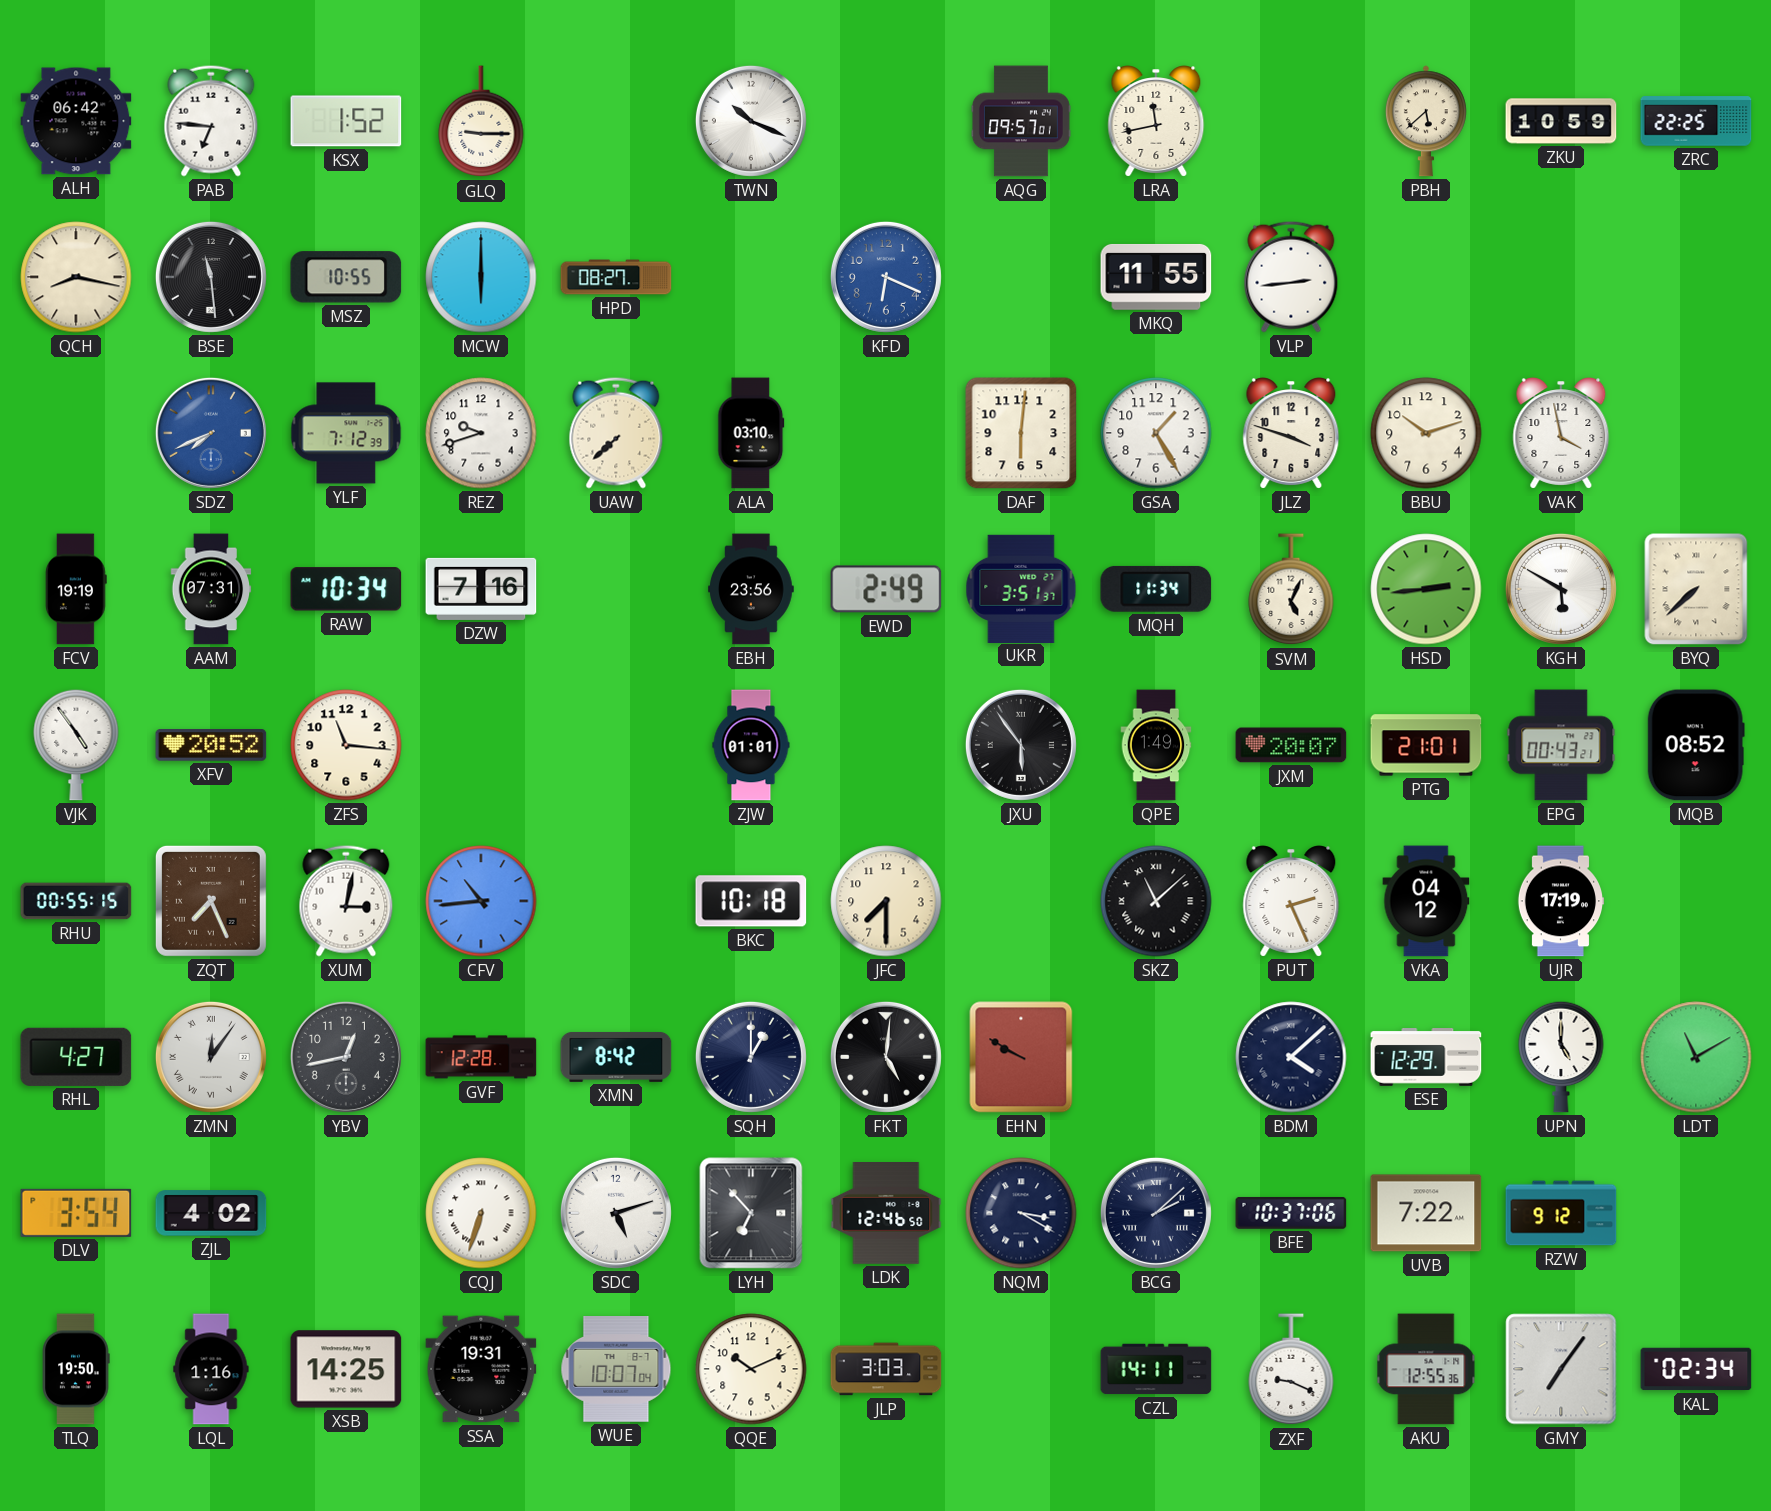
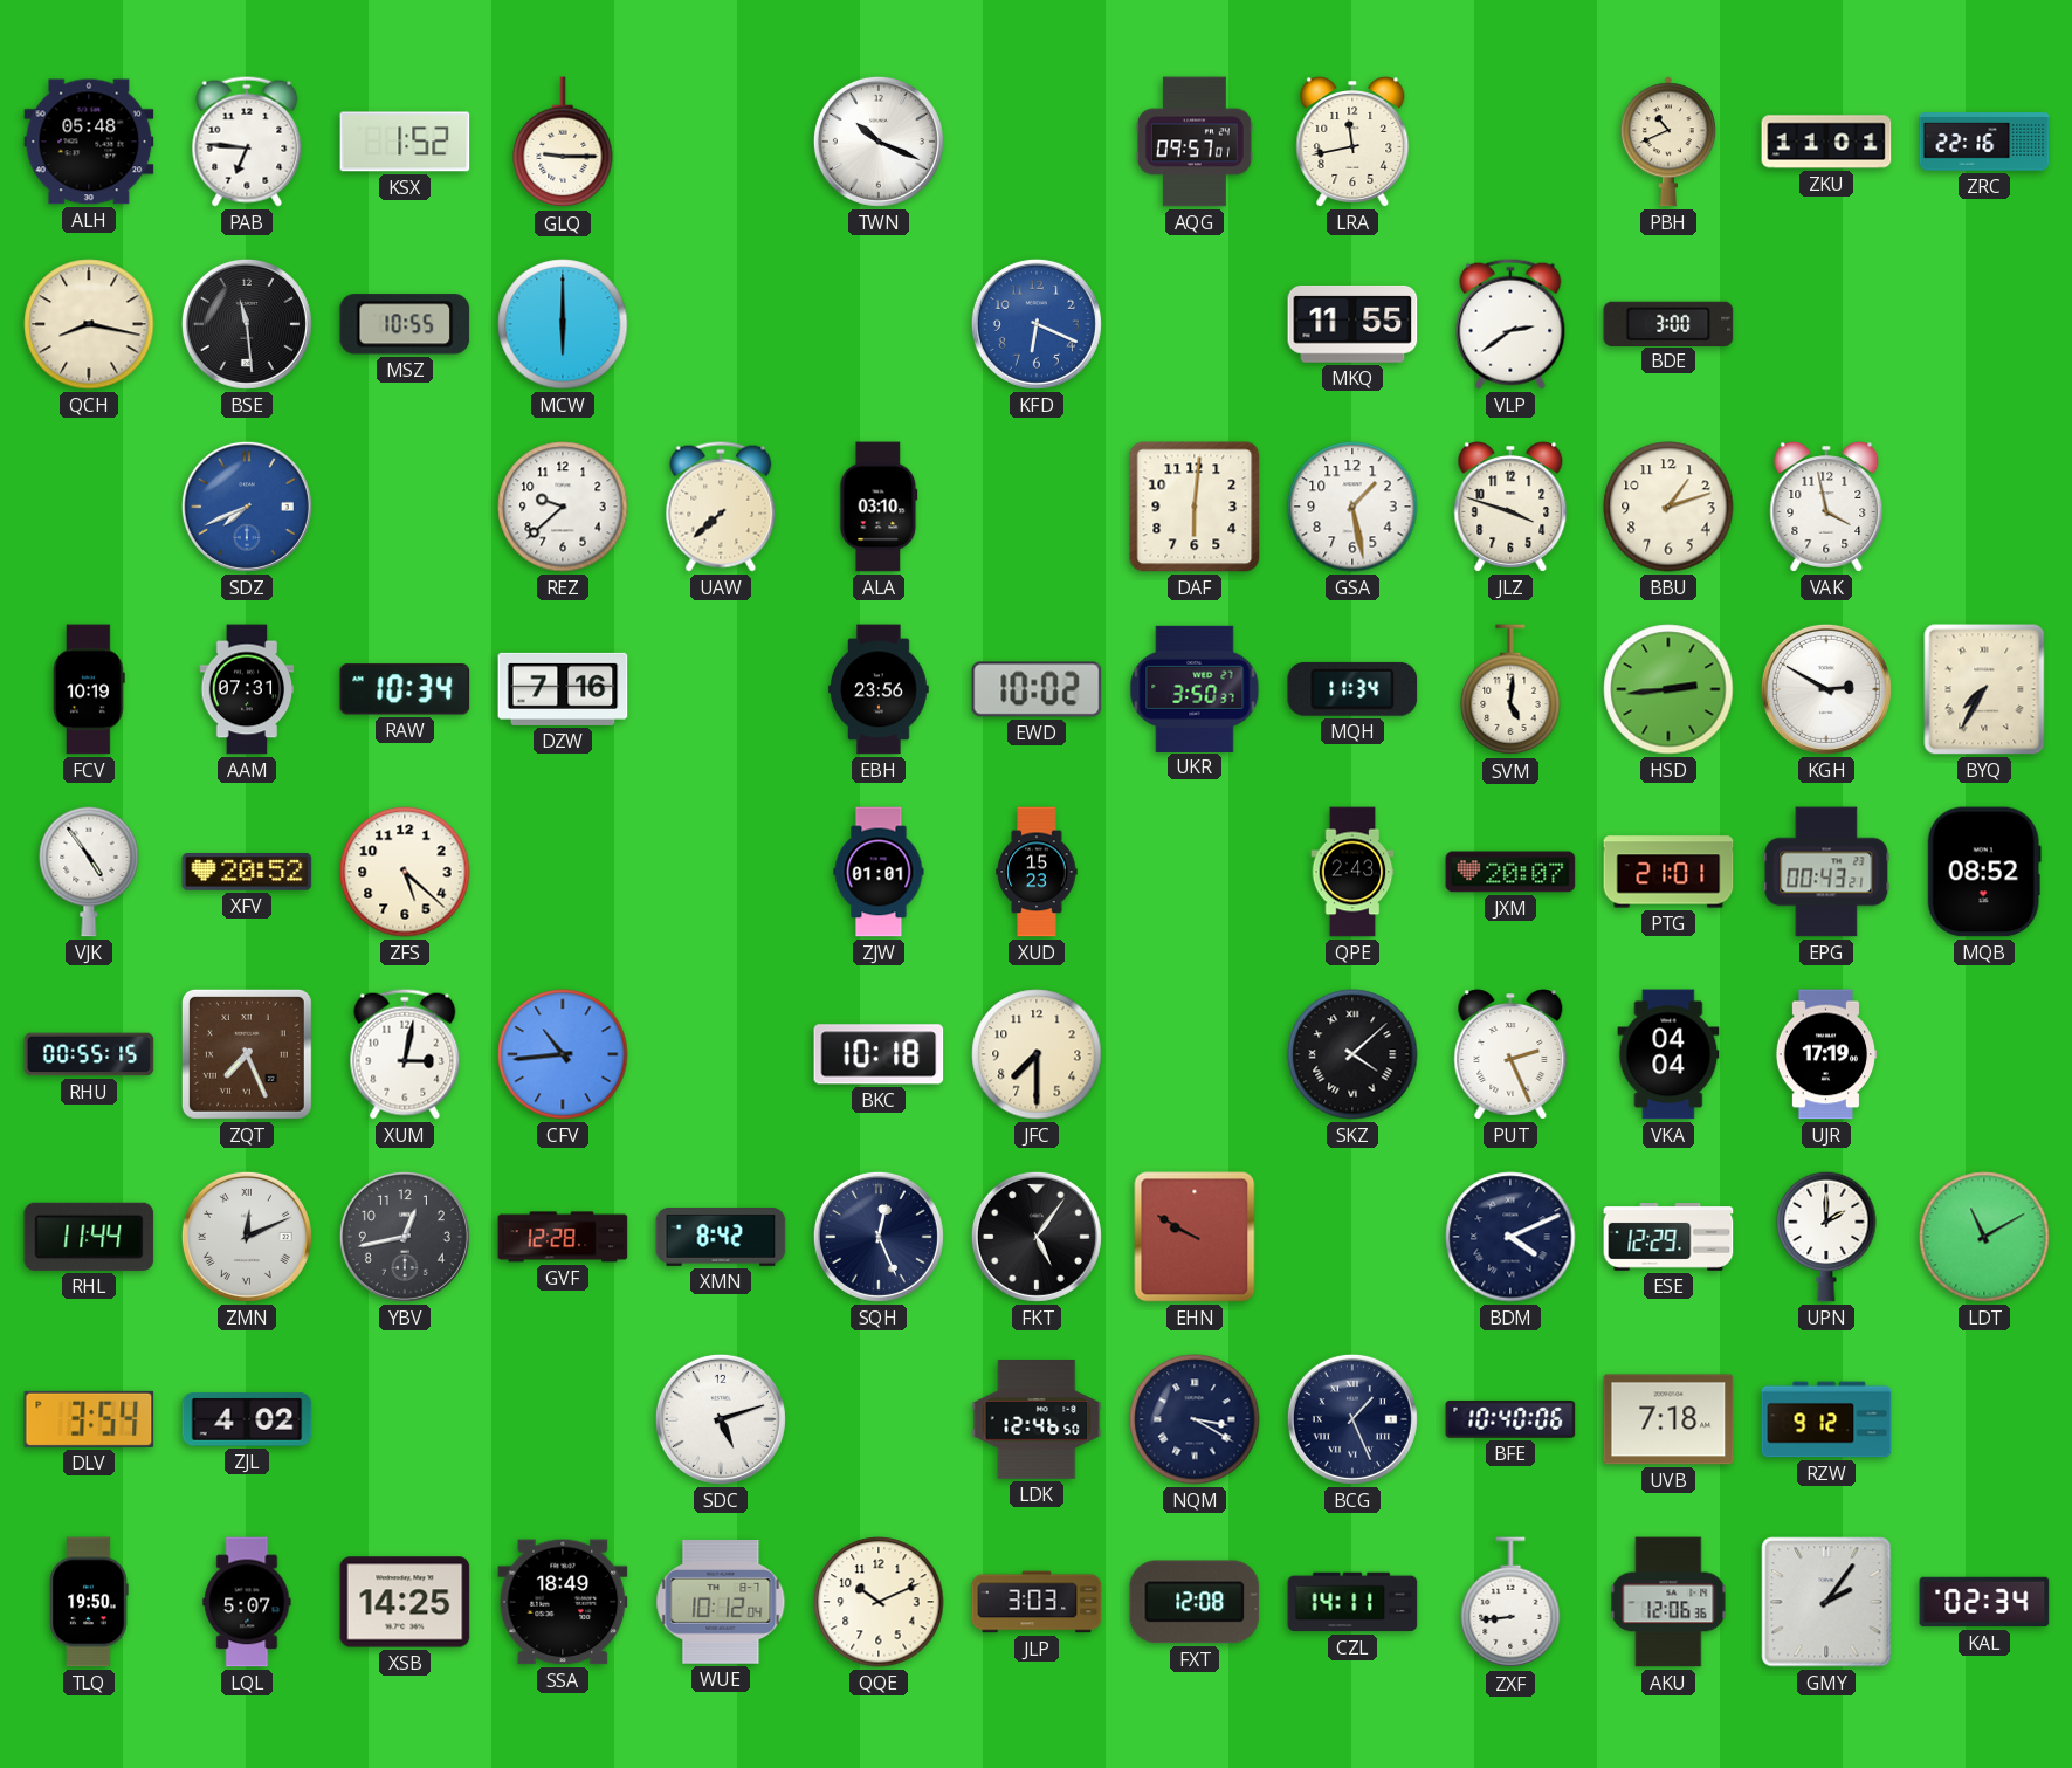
ALH: 06:42 -> 05:48 (89, 142)
PBH: 5:38 -> 10:41 (1668, 142)
ZKU: 10:59 -> 11:01 (1826, 142)
ZRC: 22:25 -> 22:16 (1984, 142)
HPD: 08:27 -> none (616, 277)
VLP: 2:44 -> 2:39 (1510, 324)
BDE: none -> 3:00 (1668, 323)
YLF: 7:12 -> none (346, 433)
REZ: 9:42 -> 9:38 (563, 507)
GSA: 1:25 -> 1:28 (1352, 507)
BBU: 10:12 -> 1:12 (1668, 507)
FCV: 19:19 -> 10:19 (89, 689)
EWD: 2:49 -> 10:02 (1037, 689)
UKR: 3:51 -> 3:50 (1195, 688)
SVM: 5:04 -> 5:01 (1510, 690)
KGH: 5:50 -> 2:50 (1826, 689)
BYQ: 7:38 -> 7:35 (1984, 689)
ZFS: 11:16 -> 5:22 (405, 872)
XUD: none -> 15:23 (1037, 872)
JXU: 5:54 -> none (1021, 745)
QPE: 1:49 -> 2:43 (1352, 872)
SKZ: 11:08 -> 4:08 (1352, 1054)
VKA: 04:12 -> 04:04 (1668, 1054)
RHL: 4:27 -> 11:44 (89, 1237)
ZMN: 12:06 -> 12:11 (247, 1237)
SQH: 1:00 -> 12:26 (879, 1237)
FKT: 5:01 -> 5:06 (1037, 1237)
BDM: 4:08 -> 4:11 (1510, 1237)
UPN: 5:00 -> 2:00 (1826, 1237)
CQJ: 6:33 -> none (481, 1213)
LYH: 6:53 -> none (751, 1213)
BCG: 2:08 -> 1:26 (1352, 1419)
BFE: 10:37 -> 10:40 (1510, 1419)
UVB: 7:22 -> 7:18 (1668, 1419)
LQL: 1:16 -> 5:07 (247, 1602)
SSA: 19:31 -> 18:49 (563, 1602)
WUE: 10:07 -> 10:12 (721, 1603)
FXT: none -> 12:08 (1195, 1602)
ZXF: 9:19 -> 8:44 (1510, 1603)
AKU: 12:55 -> 12:06 (1668, 1602)
GMY: 7:06 -> 2:06 (1826, 1602)
